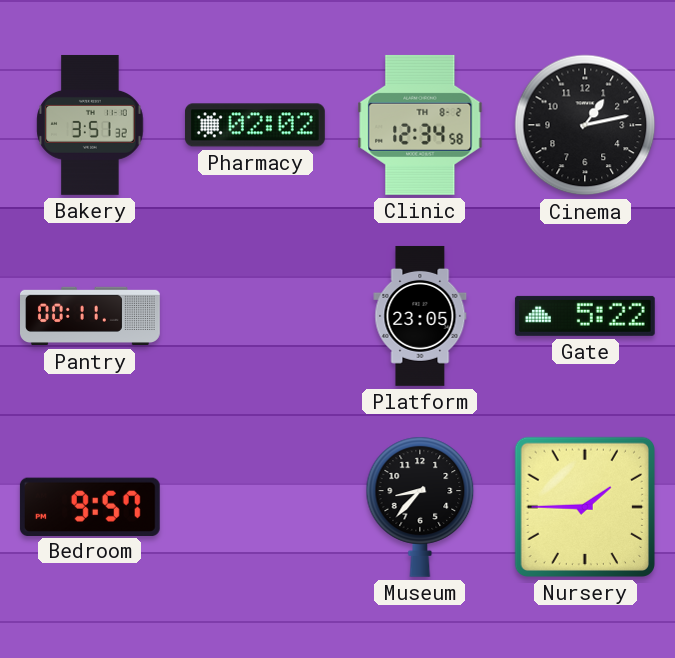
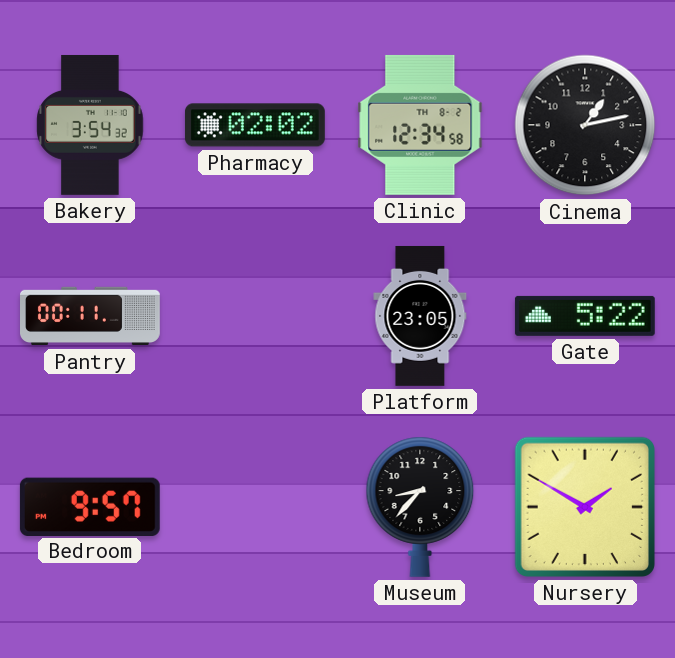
Bakery: 3:51 -> 3:54 (90, 125)
Nursery: 1:45 -> 1:50 (585, 507)
